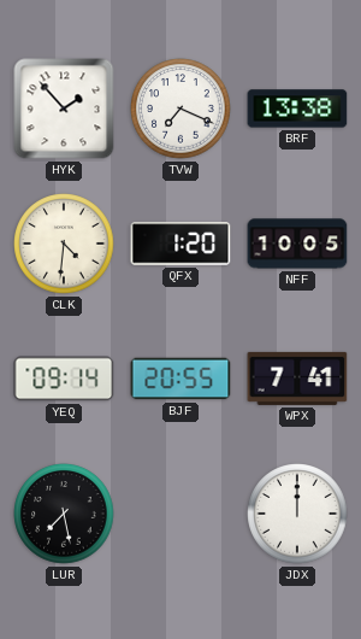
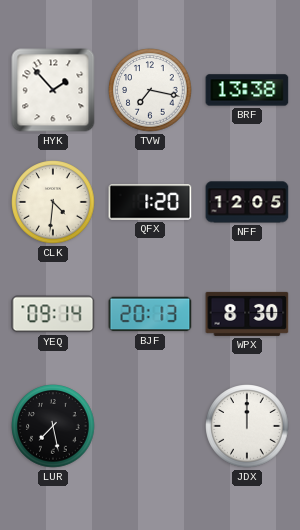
TVW: 7:19 -> 7:17 (150, 90)
NFF: 10:05 -> 12:05 (247, 202)
BJF: 20:55 -> 20:13 (150, 314)
WPX: 7:41 -> 8:30 (247, 314)
